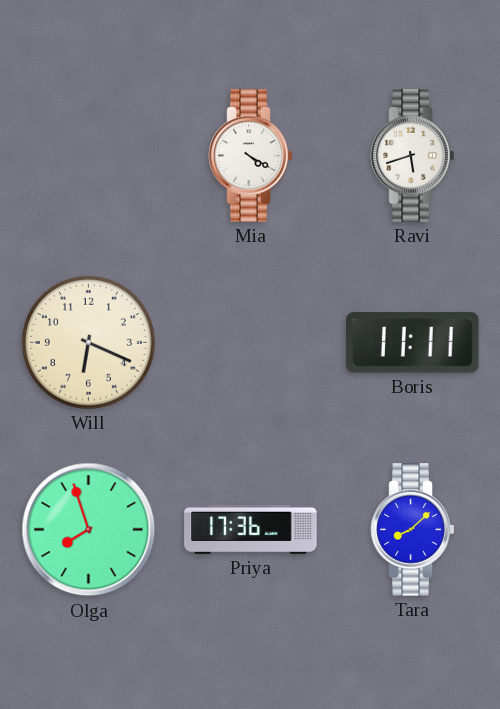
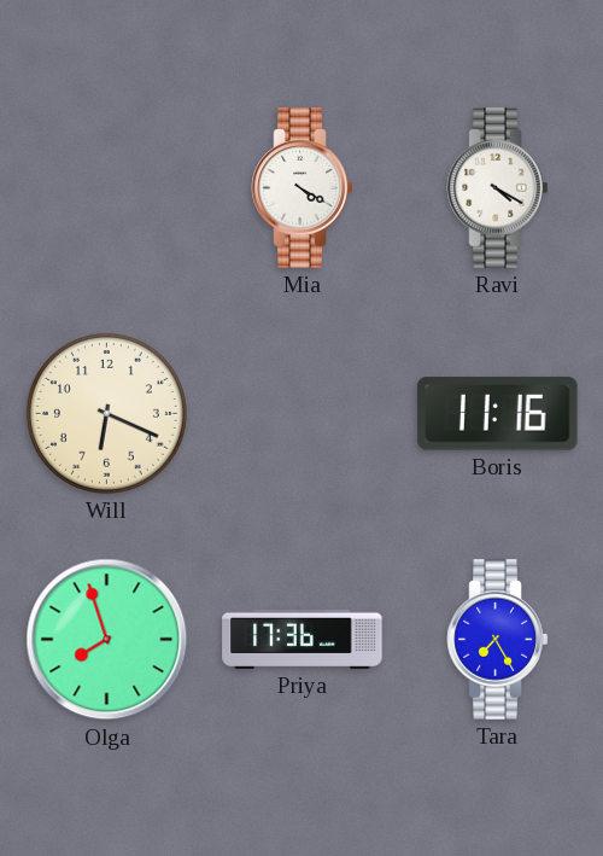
Ravi: 5:42 -> 4:20 (498, 188)
Boris: 11:11 -> 11:16 (498, 414)
Tara: 8:08 -> 7:25 (498, 640)
